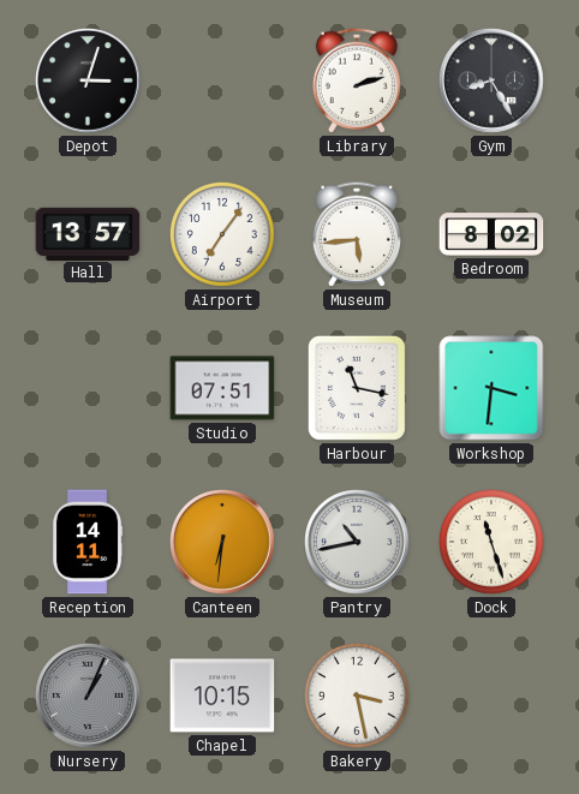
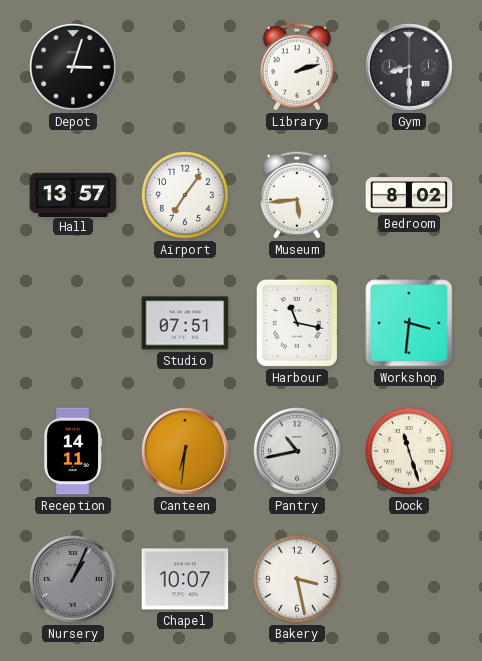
Gym: 8:25 -> 8:30 (410, 68)
Chapel: 10:15 -> 10:07 (185, 579)
